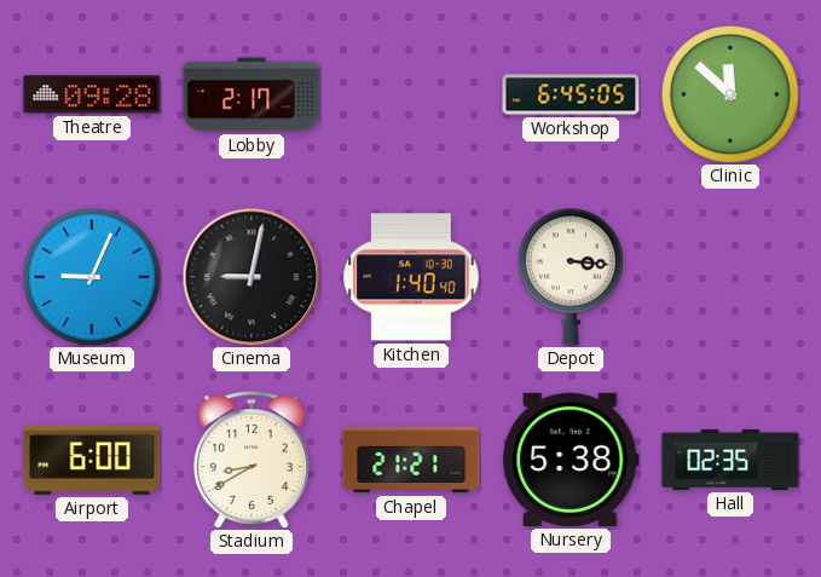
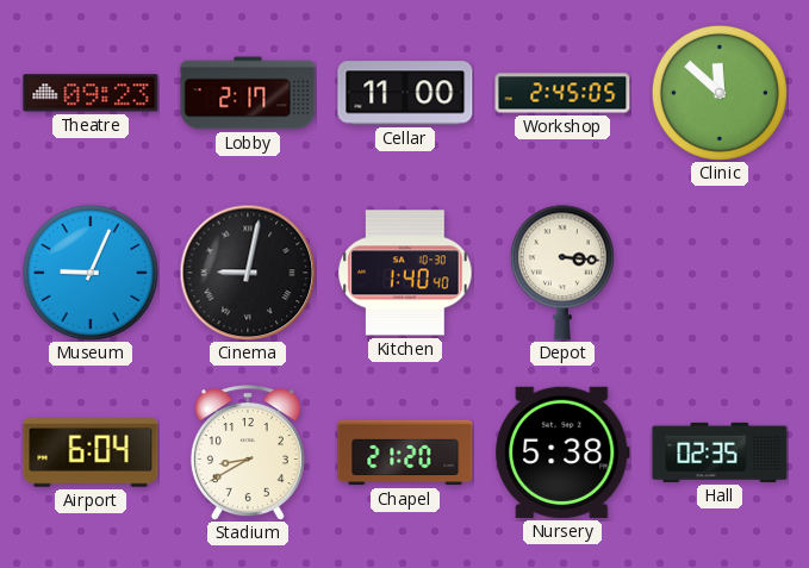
Theatre: 09:28 -> 09:23 (91, 93)
Cellar: none -> 11:00 (405, 93)
Workshop: 6:45 -> 2:45 (562, 93)
Airport: 6:00 -> 6:04 (91, 452)
Chapel: 21:21 -> 21:20 (405, 452)
